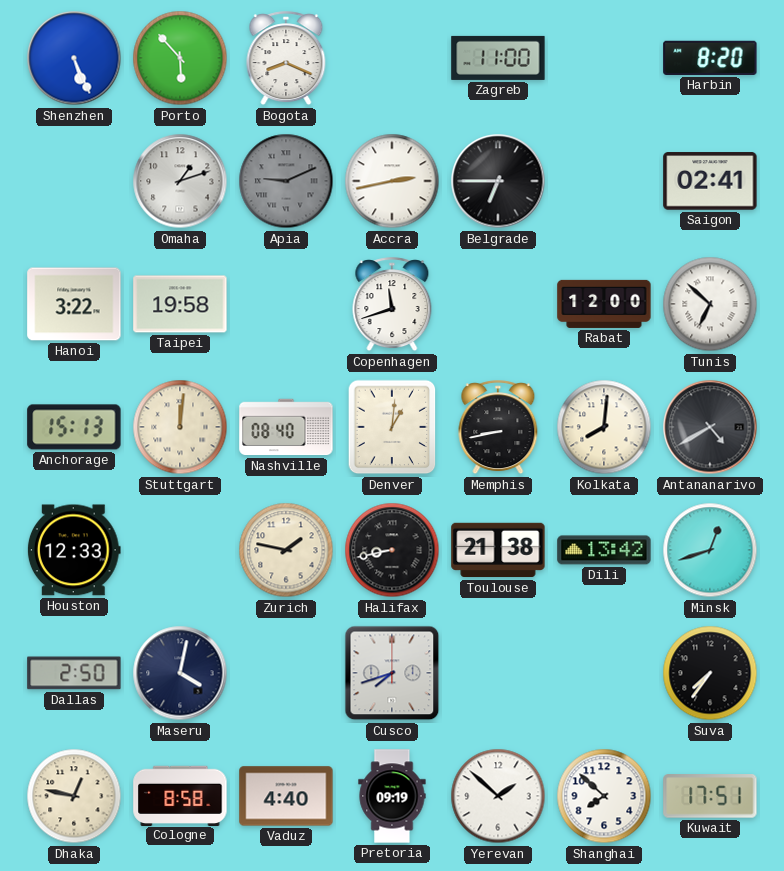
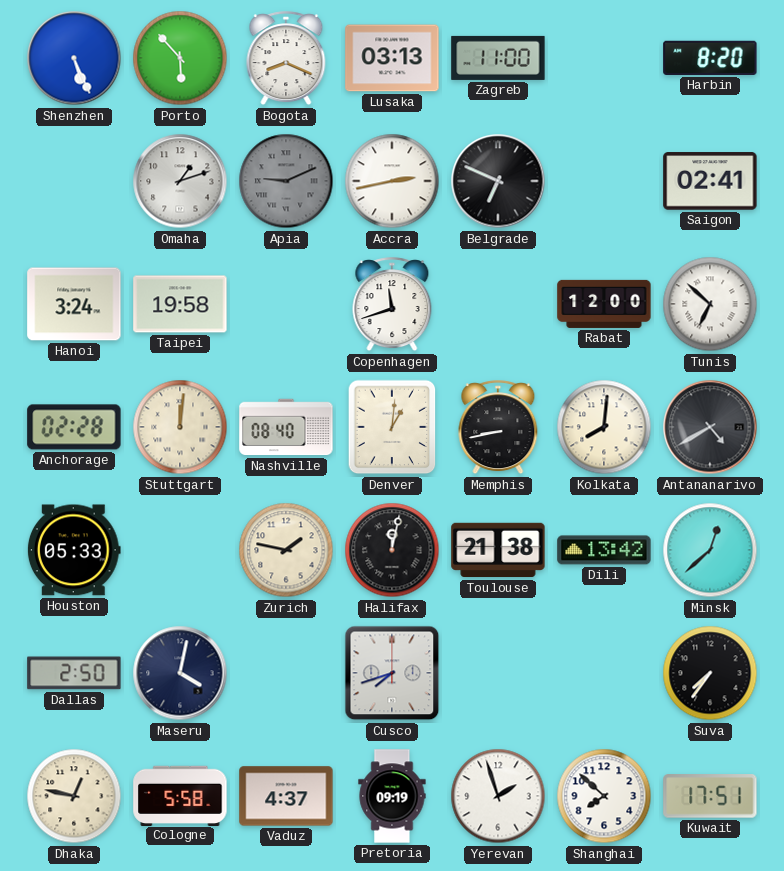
Lusaka: none -> 03:13 (392, 58)
Belgrade: 6:45 -> 6:49 (498, 181)
Hanoi: 3:22 -> 3:24 (74, 304)
Anchorage: 15:13 -> 02:28 (74, 427)
Houston: 12:33 -> 05:33 (74, 550)
Halifax: 8:43 -> 12:02 (392, 550)
Minsk: 12:42 -> 12:38 (710, 550)
Cologne: 8:58 -> 5:58 (180, 795)
Vaduz: 4:40 -> 4:37 (286, 796)
Yerevan: 1:52 -> 1:57 (498, 796)
